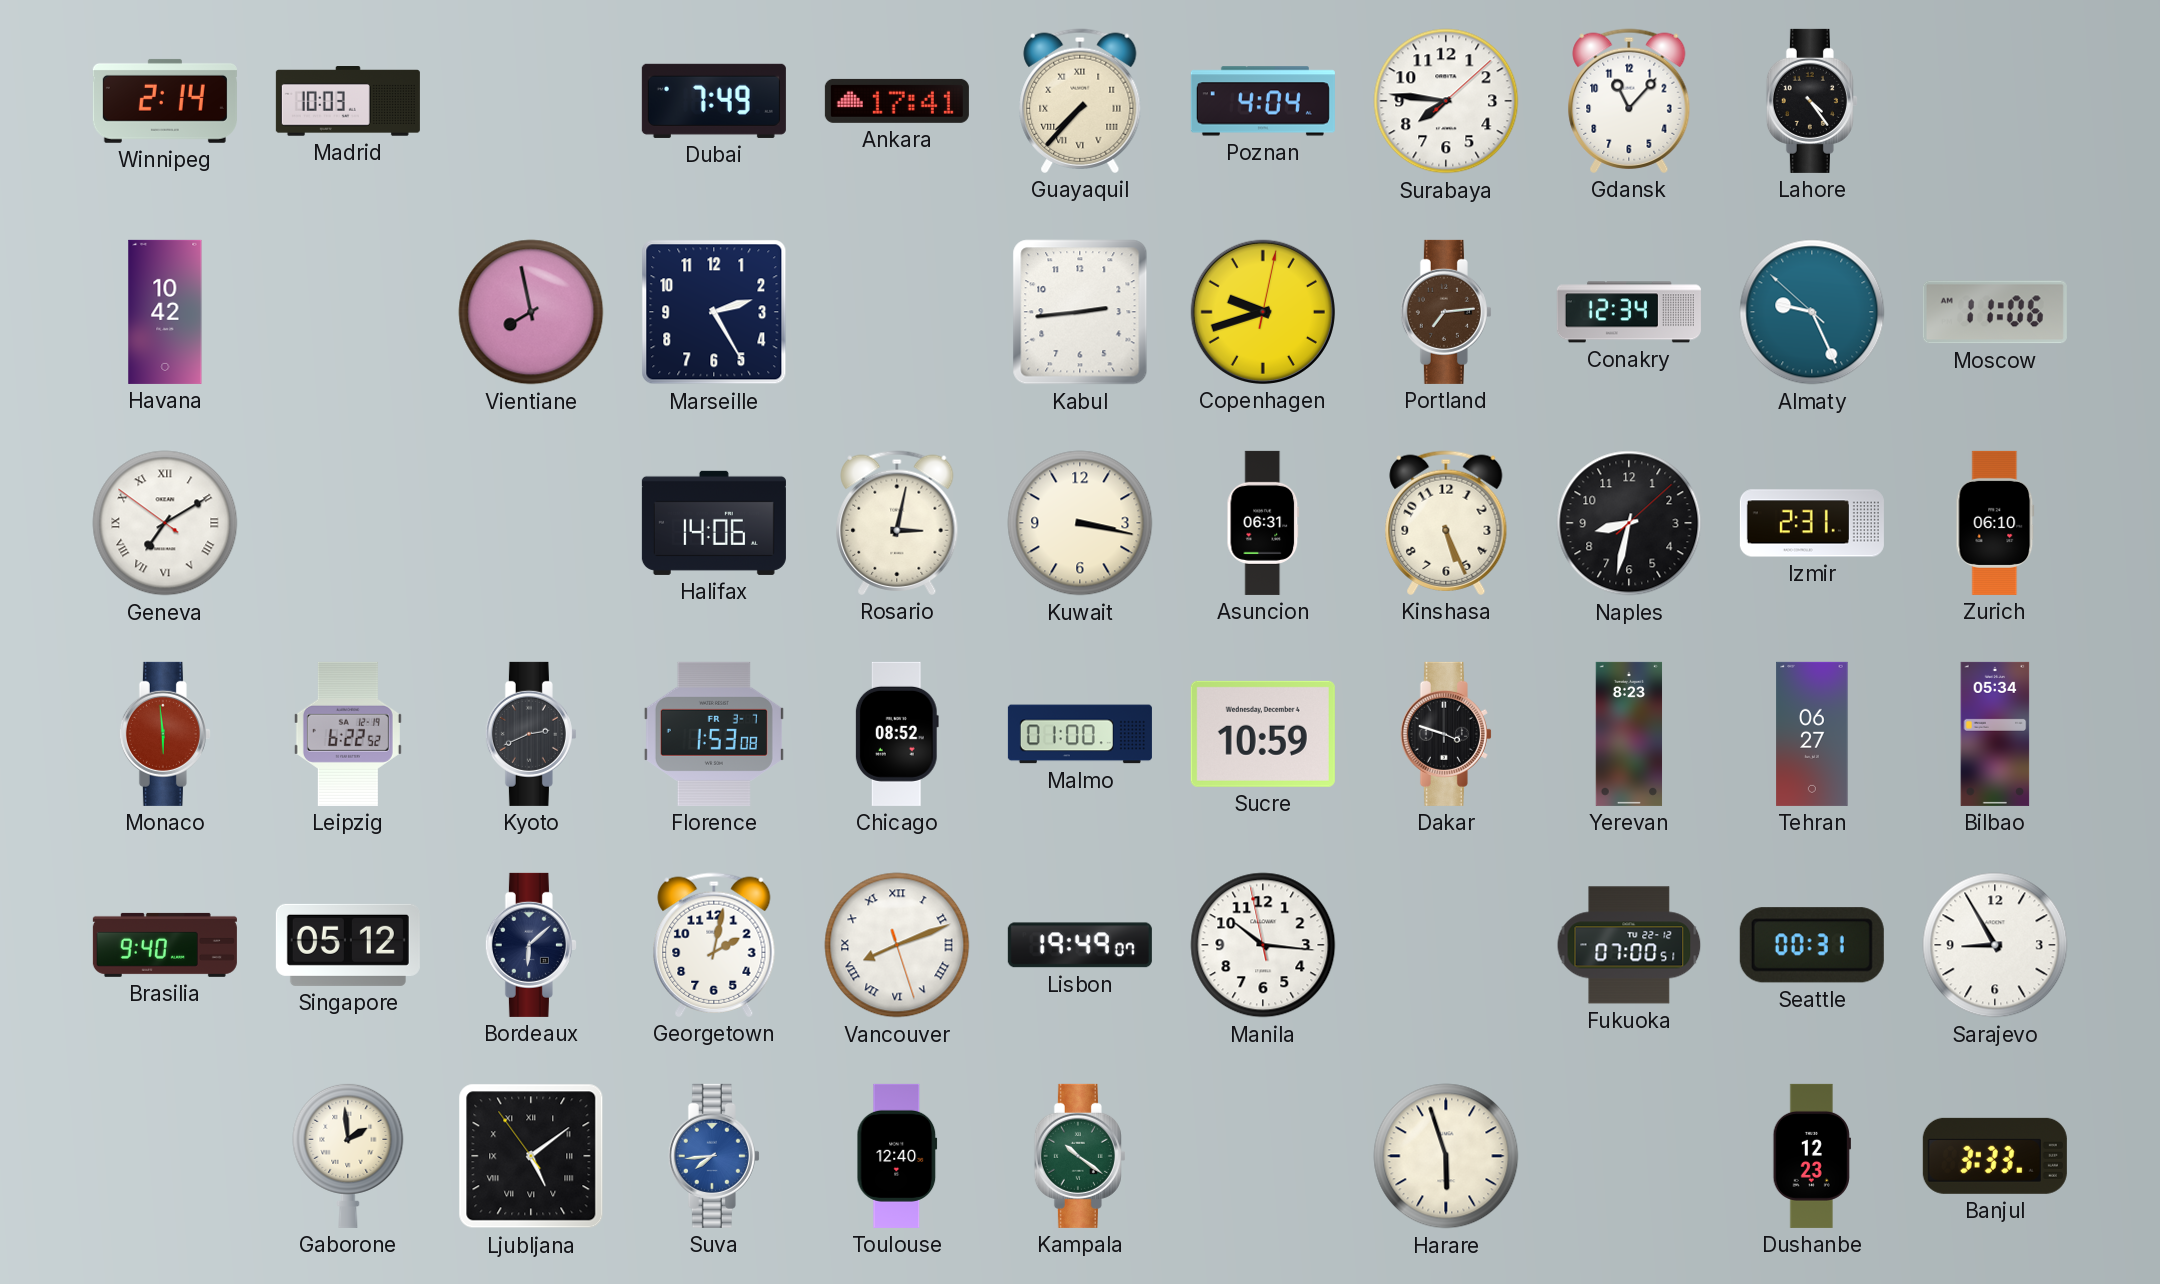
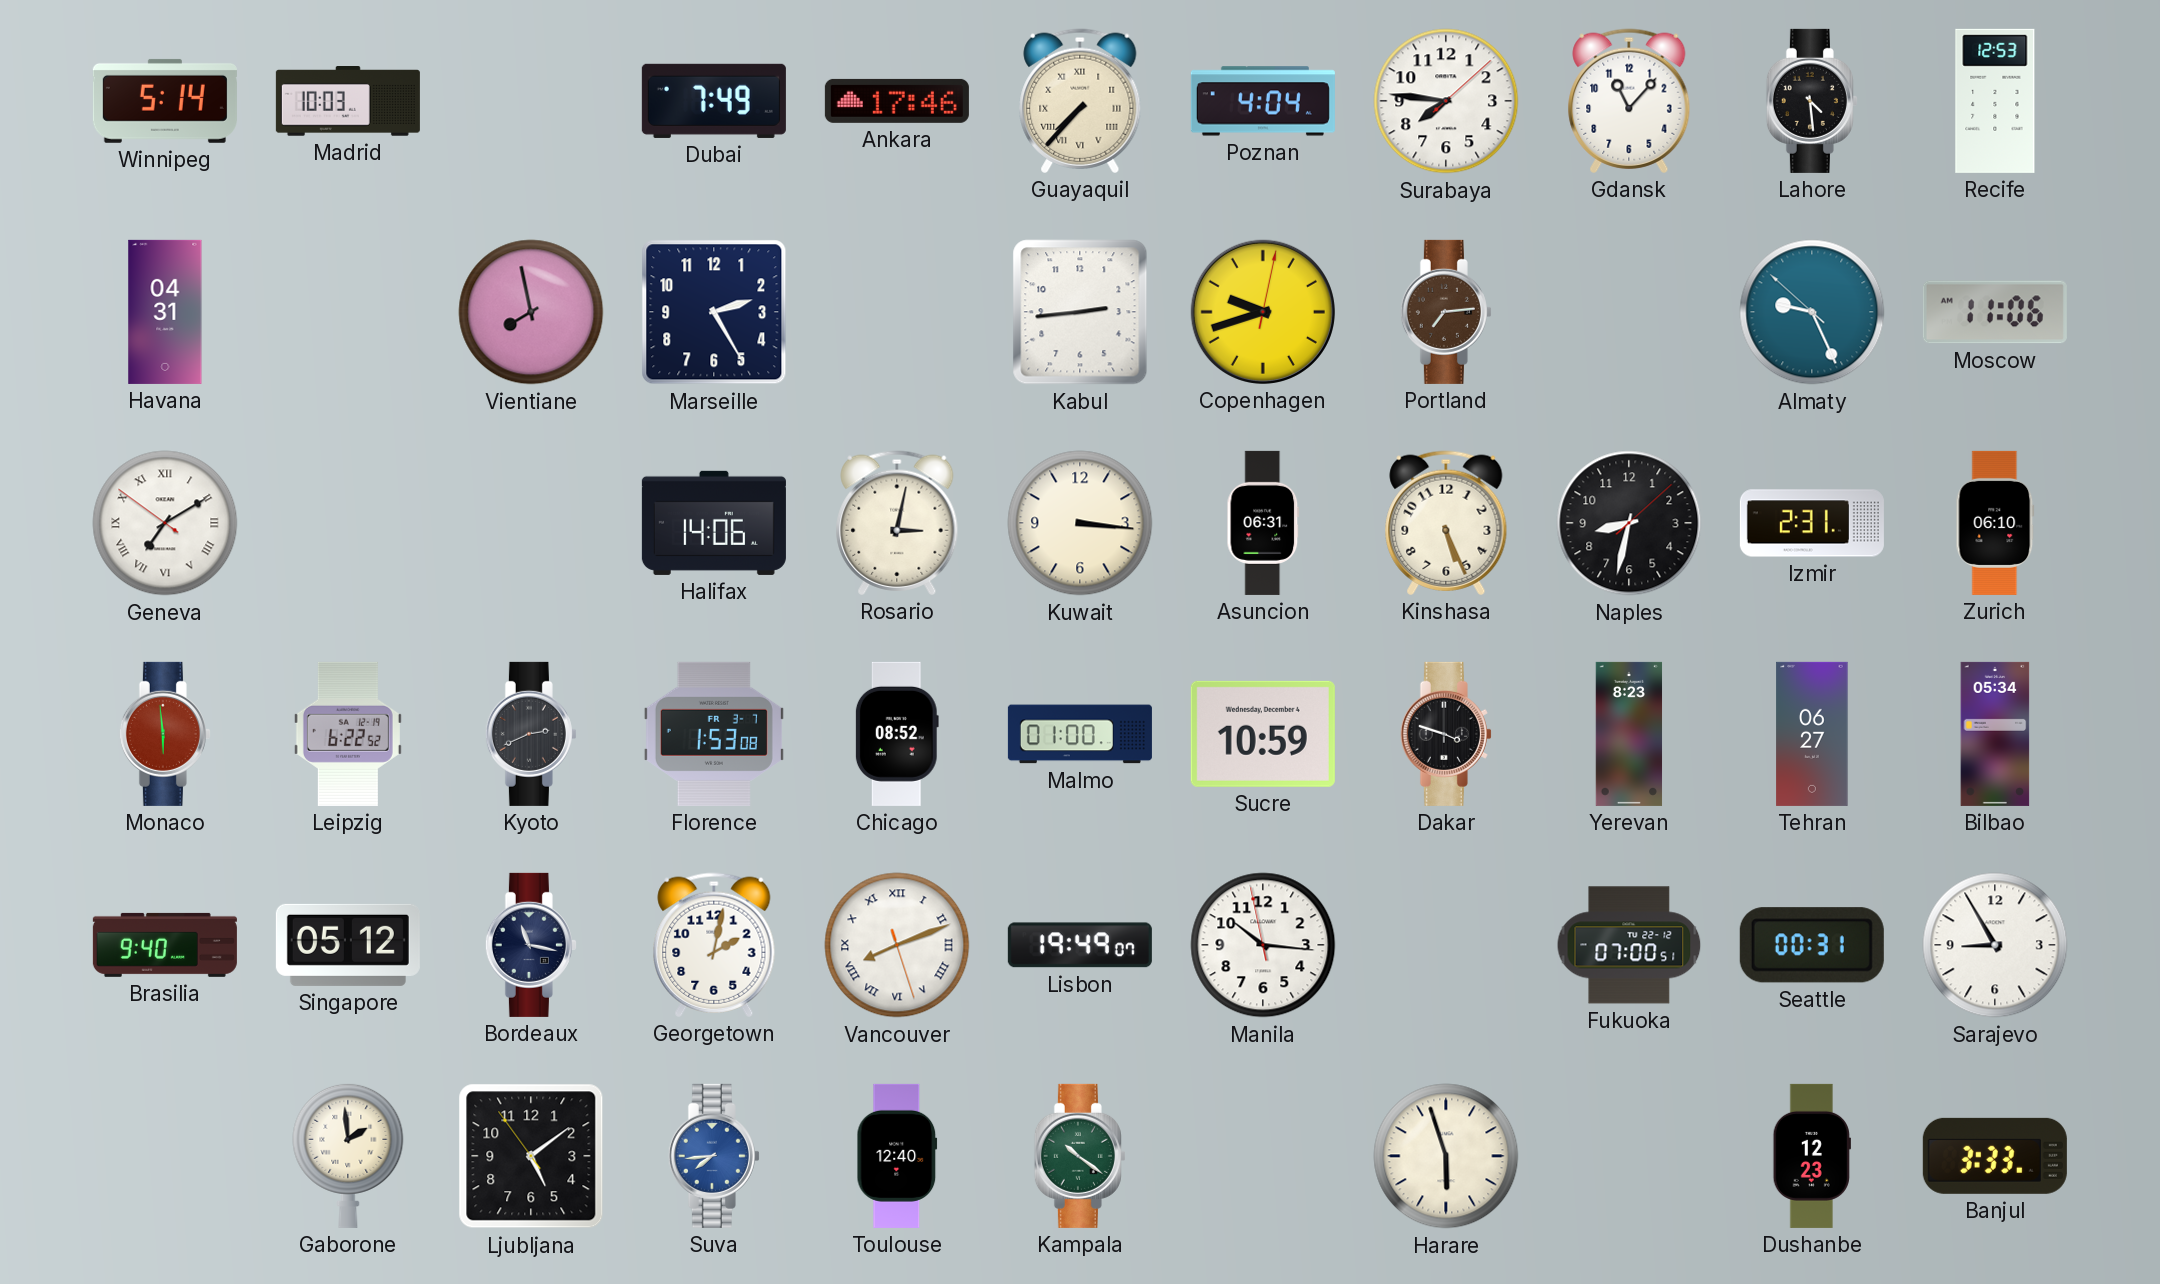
Winnipeg: 2:14 -> 5:14 (165, 101)
Ankara: 17:41 -> 17:46 (897, 101)
Lahore: 4:24 -> 4:29 (1812, 101)
Recife: none -> 12:53 (1995, 101)
Havana: 10:42 -> 04:31 (165, 312)
Conakry: 12:34 -> none (1629, 312)
Kuwait: 3:17 -> 3:16 (1080, 523)
Bordeaux: 6:08 -> 11:17 (531, 945)
Ljubljana numerals: Roman -> Arabic (531, 1156)
